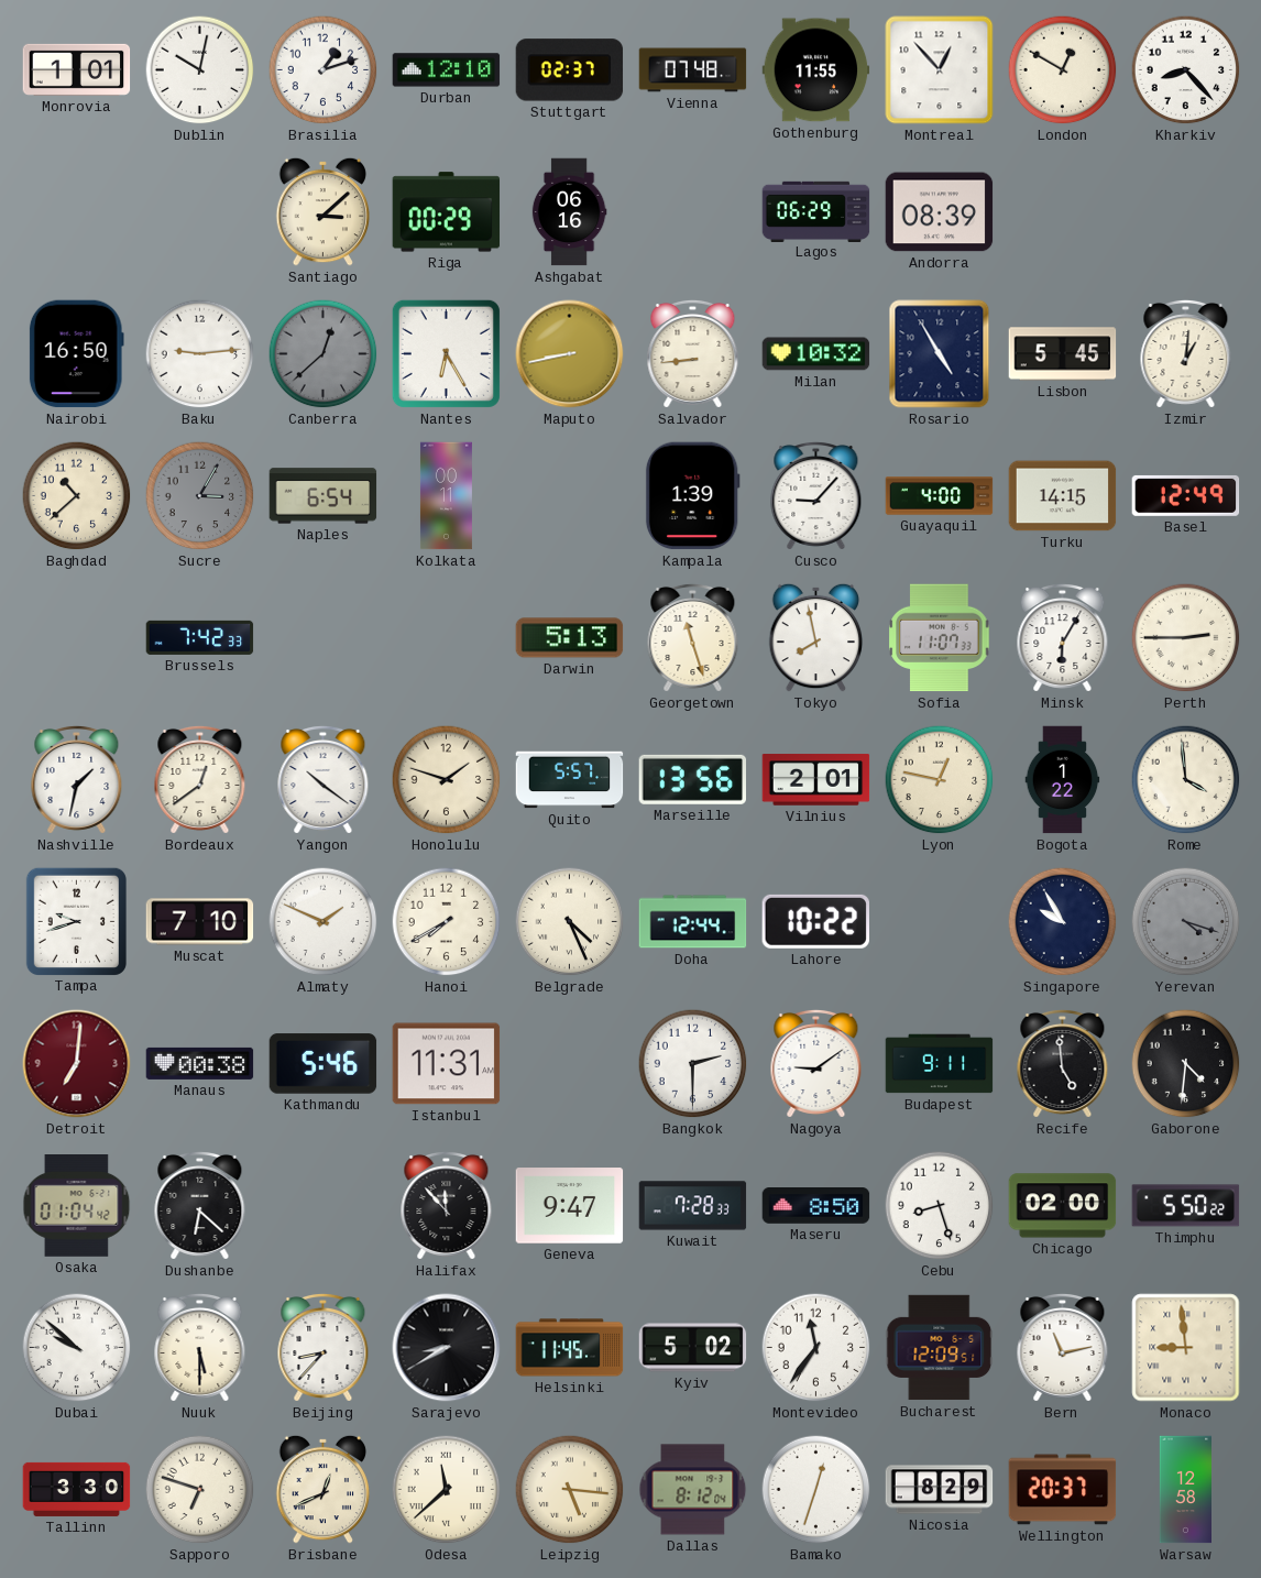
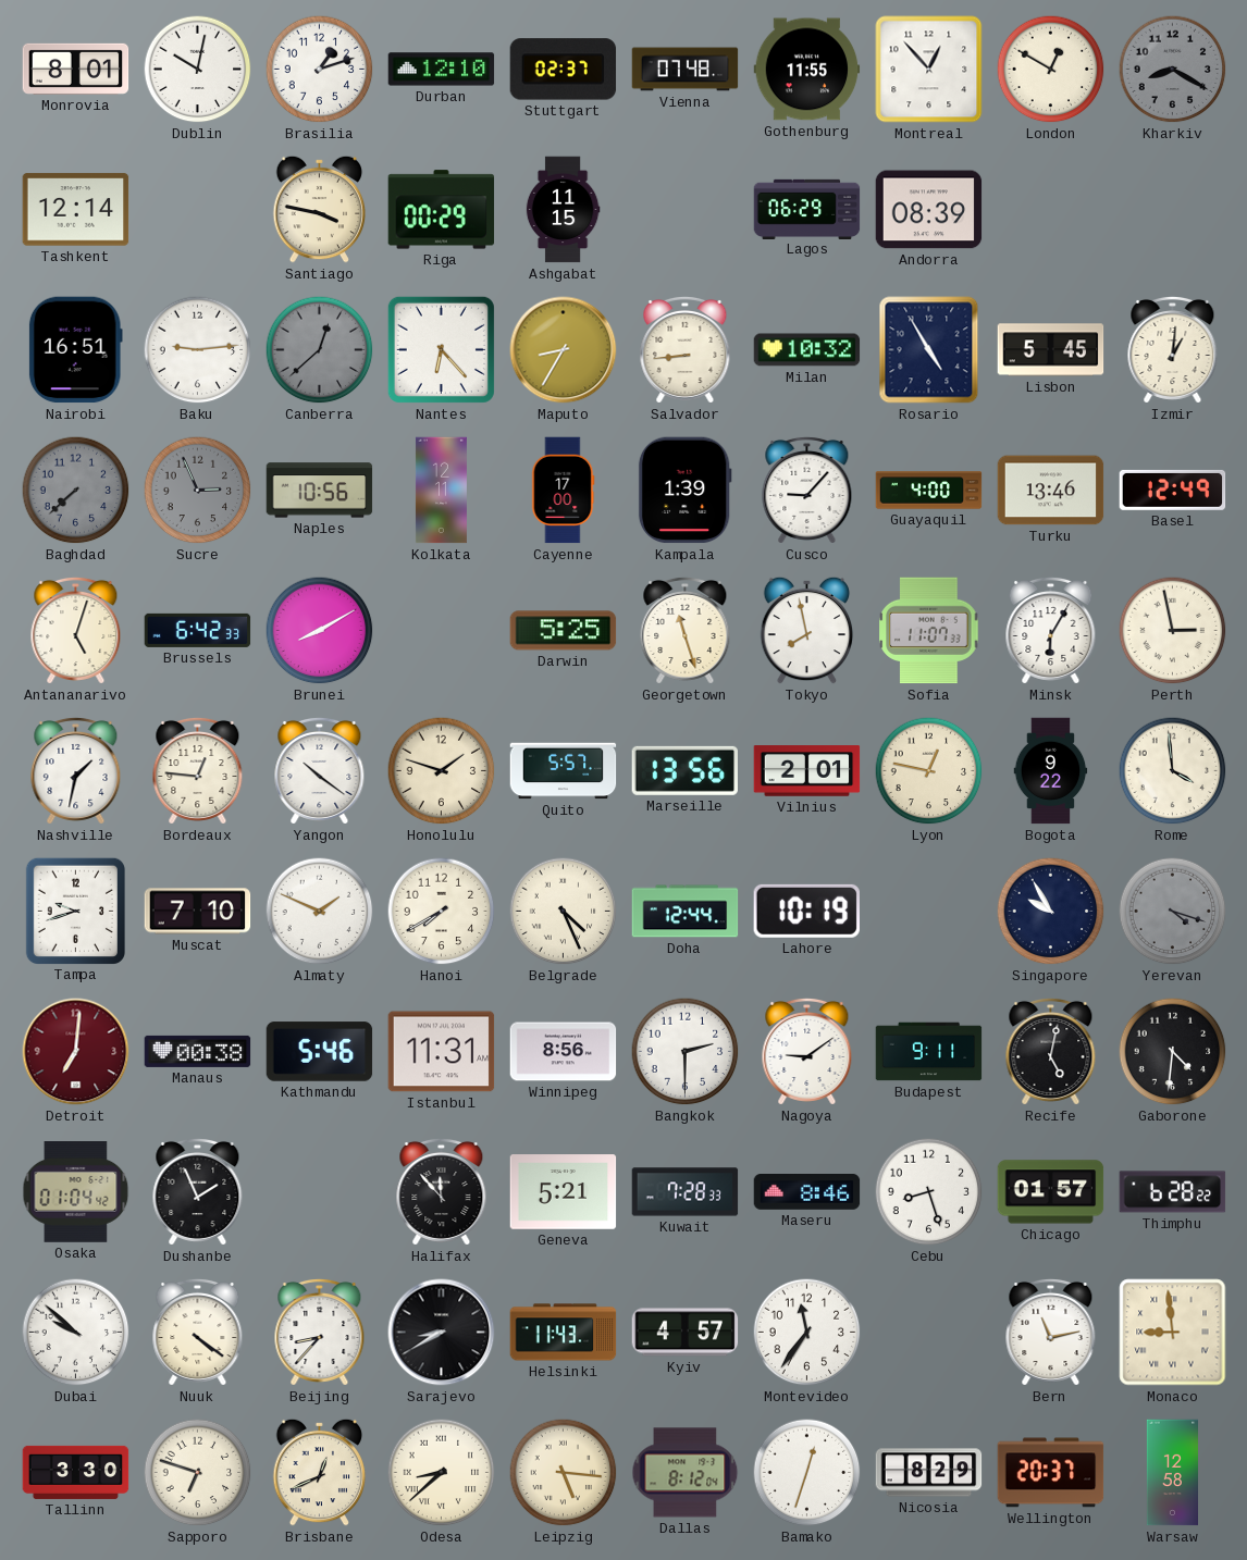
Monrovia: 1:01 -> 8:01 (76, 69)
Kharkiv: 8:23 -> 8:20 (1173, 70)
Kharkiv dial: white -> grey (1173, 70)
Tashkent: none -> 12:14 (76, 210)
Santiago: 3:08 -> 3:47 (320, 209)
Ashgabat: 06:16 -> 11:15 (563, 210)
Nairobi: 16:50 -> 16:51 (75, 350)
Nantes: 6:25 -> 6:23 (441, 349)
Maputo: 8:43 -> 8:35 (564, 350)
Baghdad: 10:38 -> 7:38 (76, 491)
Baghdad dial: cream -> grey (76, 491)
Sucre: 3:05 -> 2:56 (198, 491)
Naples: 6:54 -> 10:56 (320, 491)
Kolkata: 00:11 -> 12:11 (441, 491)
Cayenne: none -> 17:00 (564, 491)
Turku: 14:15 -> 13:46 (1051, 491)
Antananarivo: none -> 5:03 (76, 630)
Brussels: 7:42 -> 6:42 (198, 630)
Brunei: none -> 8:10 (320, 631)
Darwin: 5:13 -> 5:25 (564, 631)
Perth: 2:45 -> 2:58 (1173, 631)
Bordeaux: 12:39 -> 12:46 (198, 770)
Bogota: 1:22 -> 9:22 (1051, 771)
Lahore: 10:22 -> 10:19 (806, 911)
Winnipeg: none -> 8:56 (564, 1052)
Recife: 4:59 -> 5:02 (1051, 1051)
Dushanbe: 6:22 -> 1:56 (198, 1191)
Geneva: 9:47 -> 5:21 (564, 1192)
Maseru: 8:50 -> 8:46 (807, 1192)
Chicago: 02:00 -> 01:57 (1051, 1192)
Thimphu: 5:50 -> 6:28 (1173, 1192)
Nuuk: 5:30 -> 4:21 (198, 1332)
Helsinki: 11:45 -> 11:43 (564, 1333)
Kyiv: 5:02 -> 4:57 (686, 1333)
Bucharest: 12:09 -> none (940, 1348)
Odesa: 11:38 -> 8:38 (442, 1473)
